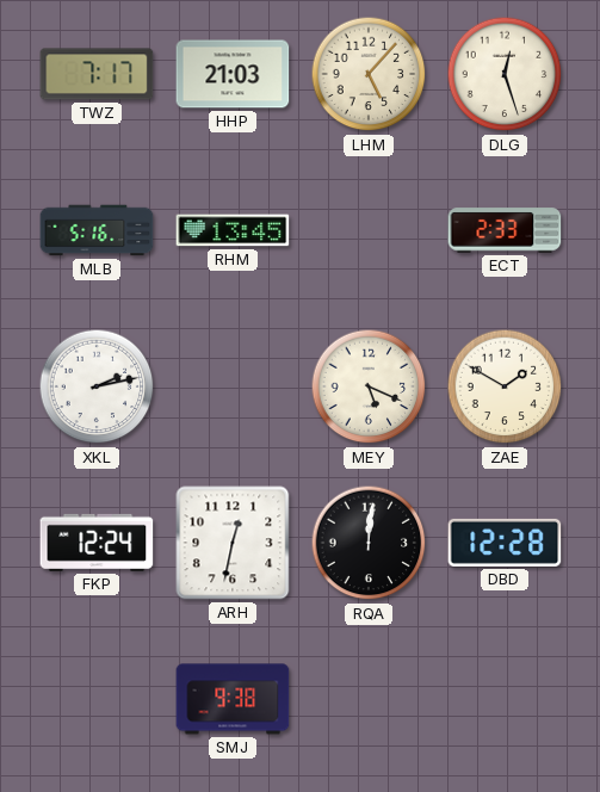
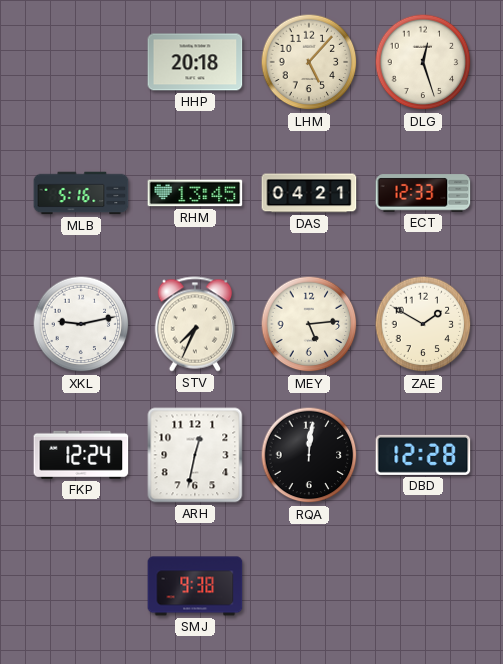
TWZ: 7:17 -> none (97, 74)
HHP: 21:03 -> 20:18 (195, 62)
DAS: none -> 04:21 (309, 193)
ECT: 2:33 -> 12:33 (423, 193)
XKL: 2:13 -> 9:13 (81, 324)
STV: none -> 7:34 (195, 324)
MEY: 5:19 -> 5:14 (309, 324)
